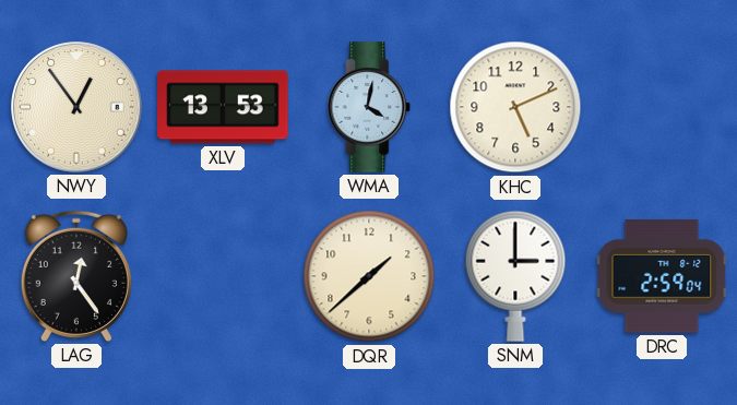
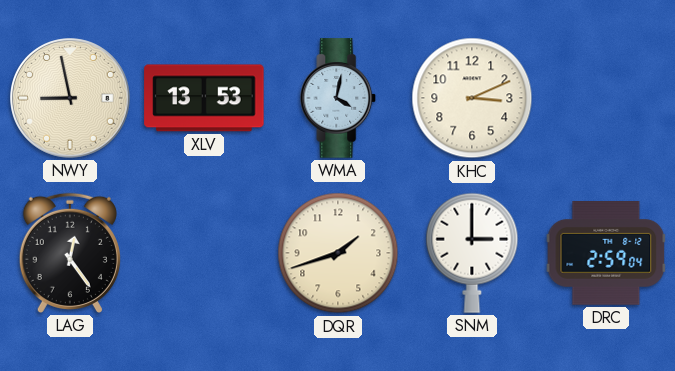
NWY: 12:54 -> 8:58 (70, 98)
KHC: 5:11 -> 3:11 (472, 98)
DQR: 1:38 -> 1:42 (338, 253)
